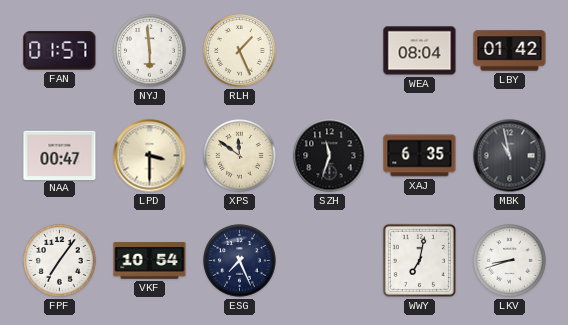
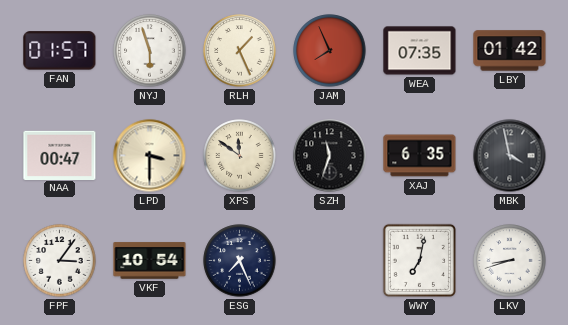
NYJ: 5:59 -> 5:57 (150, 51)
JAM: none -> 7:56 (330, 51)
WEA: 08:04 -> 07:35 (420, 51)
MBK: 10:58 -> 3:58 (510, 156)
FPF: 7:06 -> 3:06 (60, 261)
